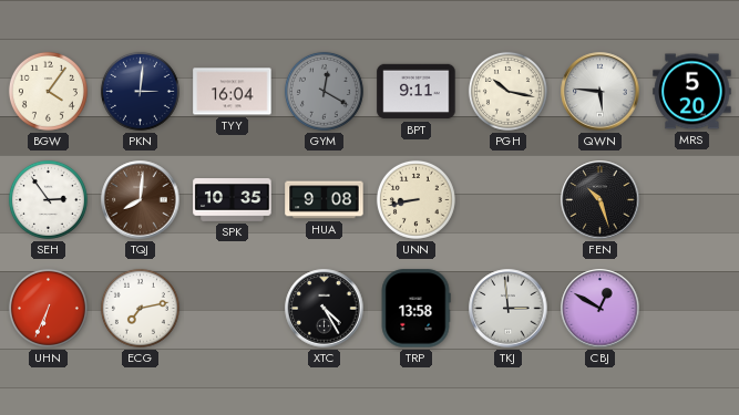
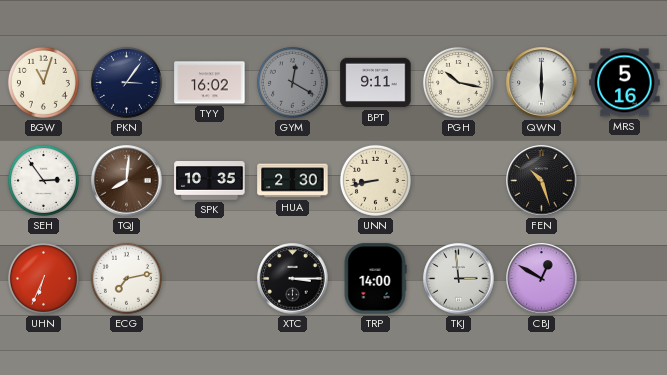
BGW: 4:06 -> 11:03 (43, 82)
PKN: 3:01 -> 3:06 (126, 82)
TYY: 16:04 -> 16:02 (210, 83)
QWN: 5:46 -> 6:00 (542, 83)
MRS: 5:20 -> 5:16 (625, 83)
HUA: 9:08 -> 2:30 (293, 181)
XTC: 4:25 -> 3:15 (293, 279)
TRP: 13:58 -> 14:00 (375, 279)
